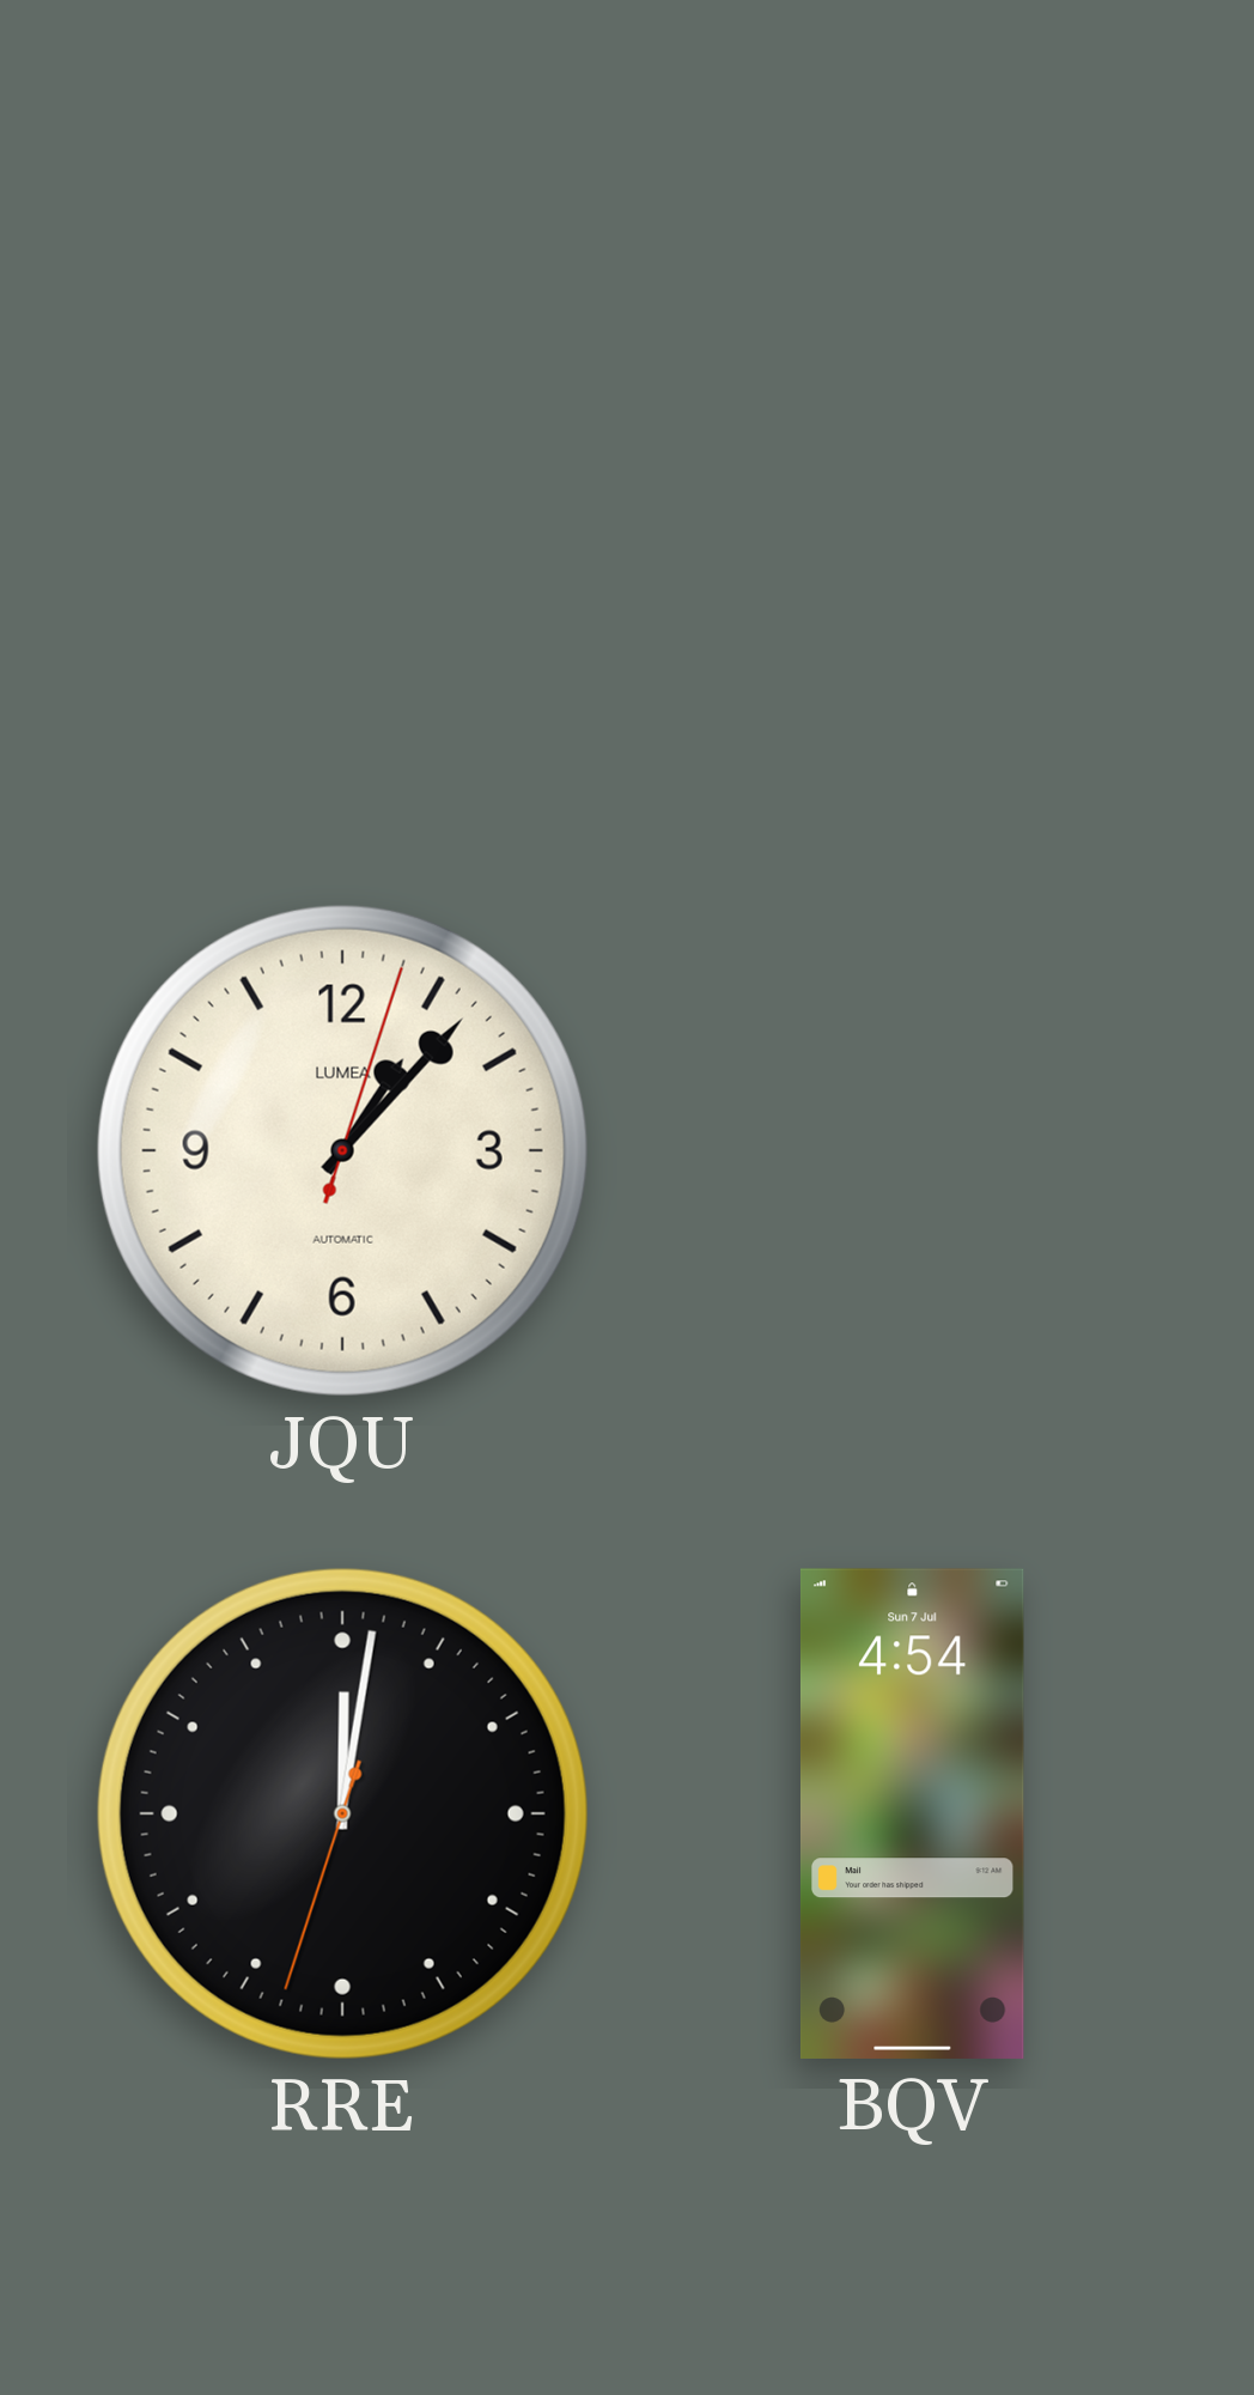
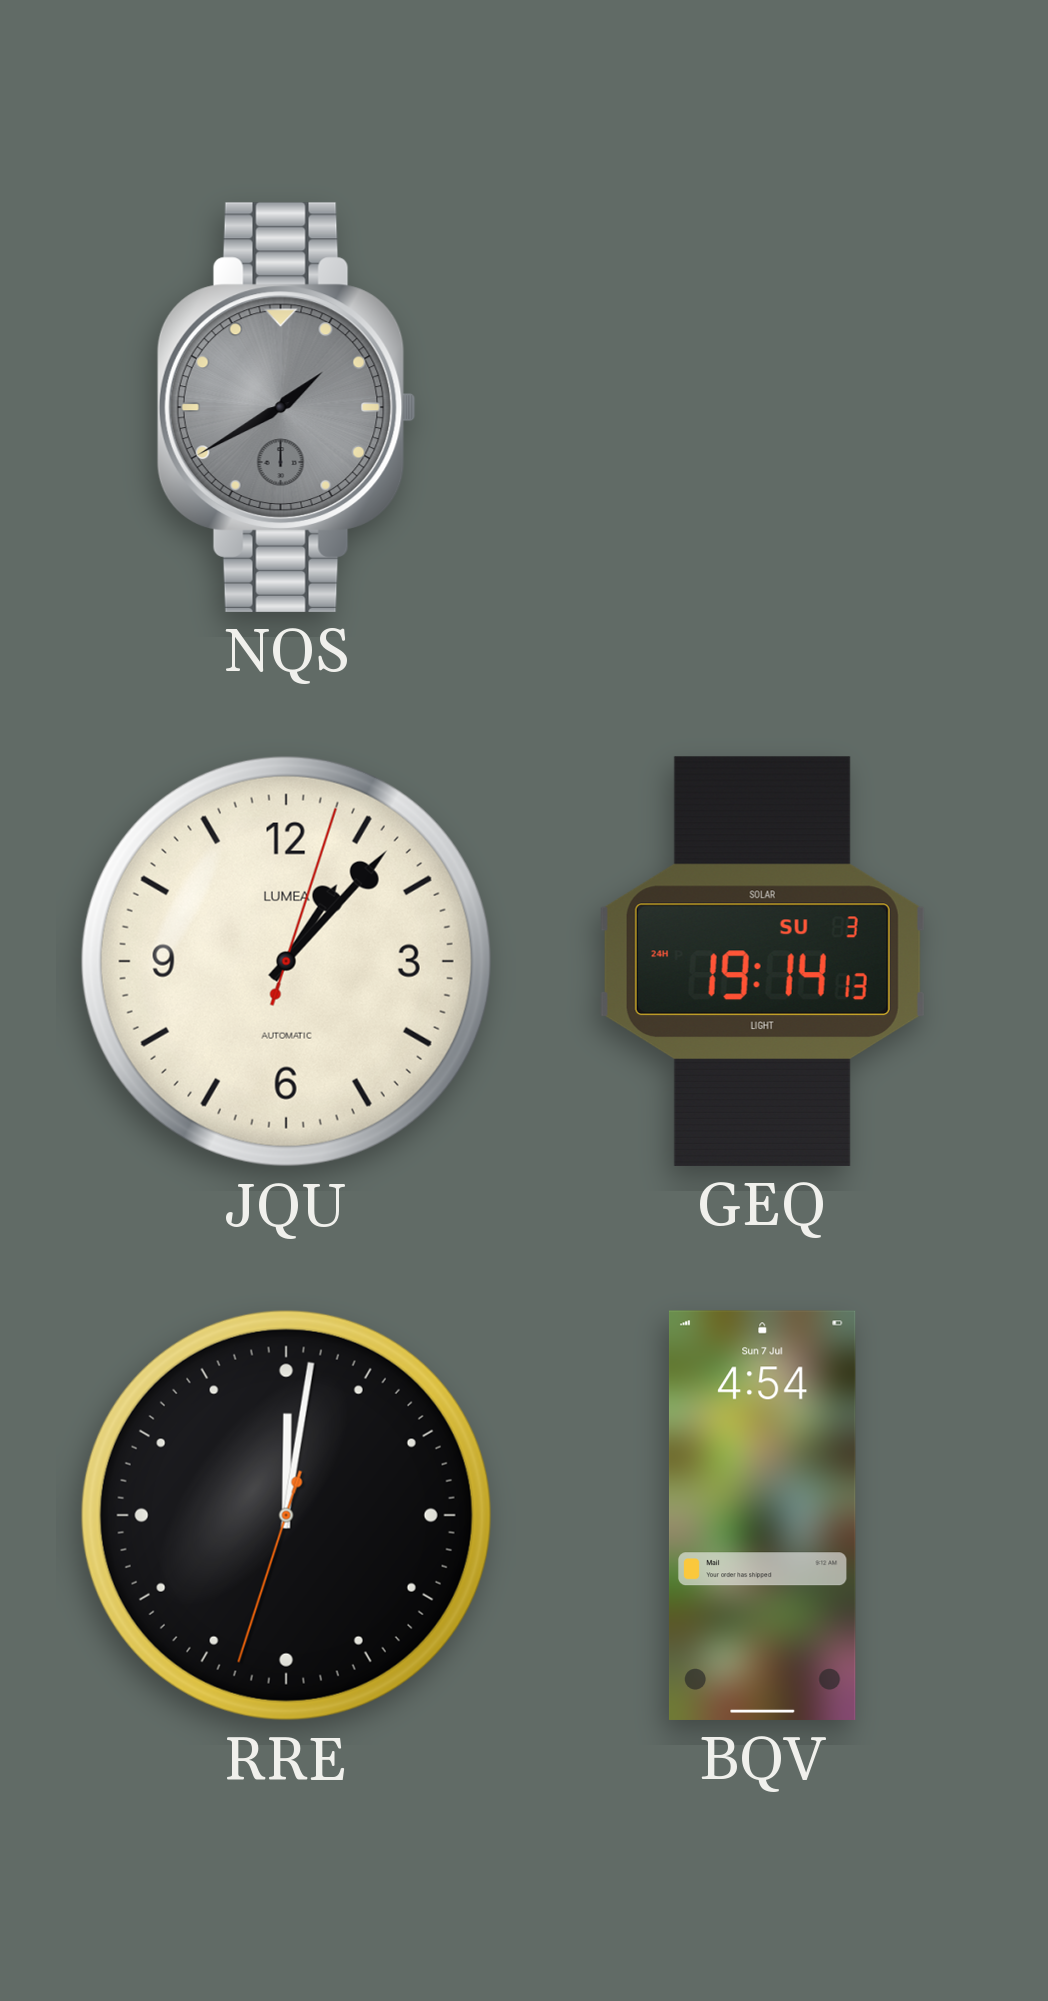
NQS: none -> 1:40 (286, 407)
GEQ: none -> 19:14 (762, 961)
